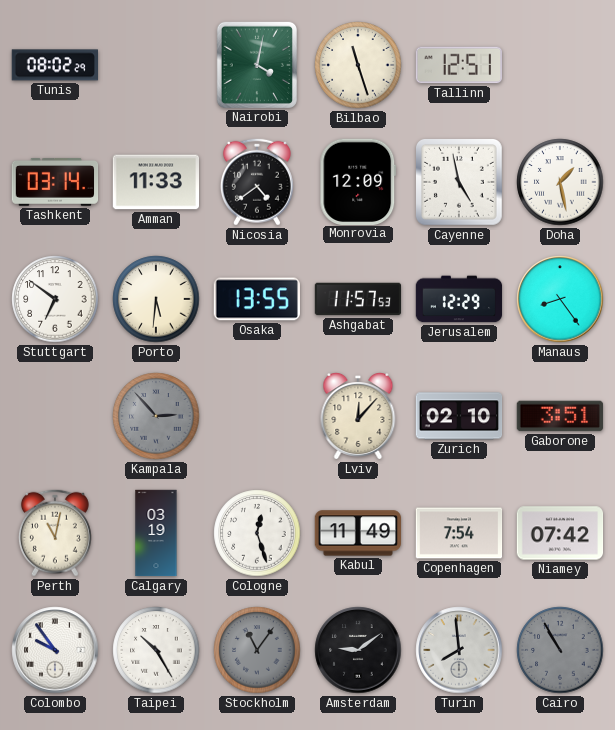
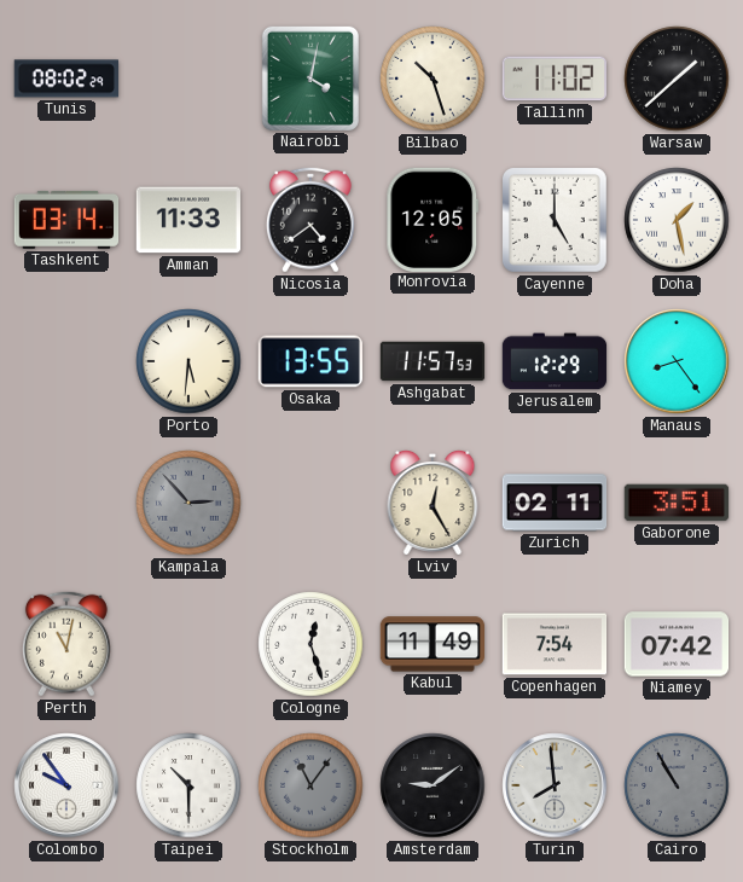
Bilbao: 11:27 -> 10:27 (433, 79)
Tallinn: 12:51 -> 11:02 (553, 79)
Warsaw: none -> 1:38 (677, 79)
Monrovia: 12:09 -> 12:05 (433, 219)
Cayenne: 4:58 -> 5:00 (555, 220)
Stuttgart: 6:51 -> none (55, 299)
Lviv: 12:07 -> 12:25 (433, 504)
Zurich: 02:10 -> 02:11 (555, 503)
Calgary: 03:19 -> none (156, 533)
Taipei: 10:25 -> 10:30 (188, 785)
